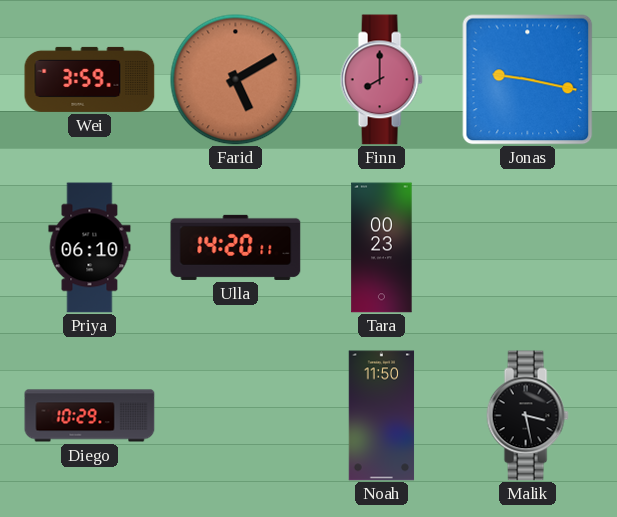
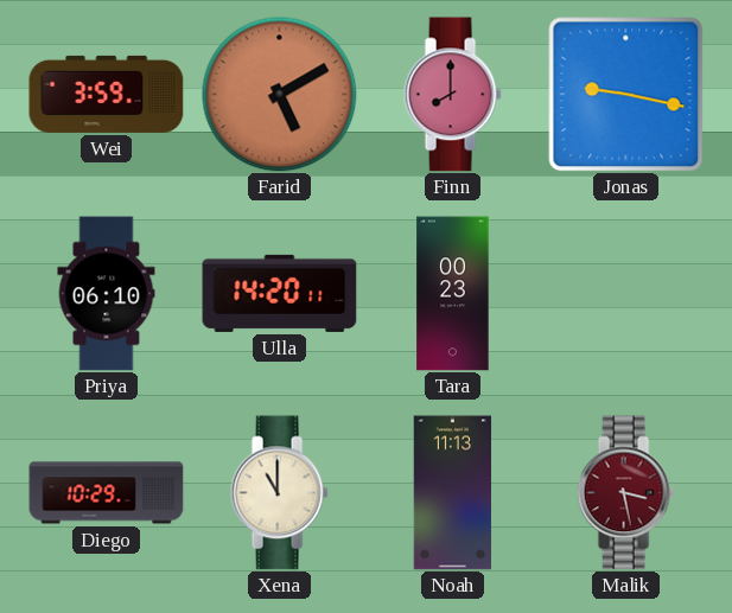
Xena: none -> 11:00 (279, 493)
Noah: 11:50 -> 11:13 (453, 493)
Malik dial: black -> burgundy (625, 493)
